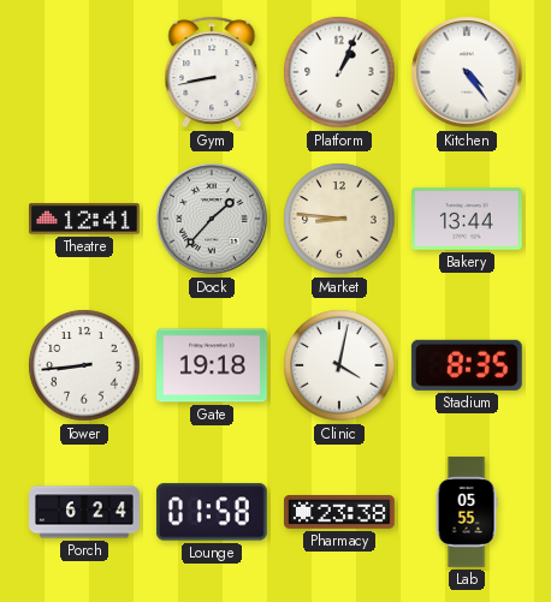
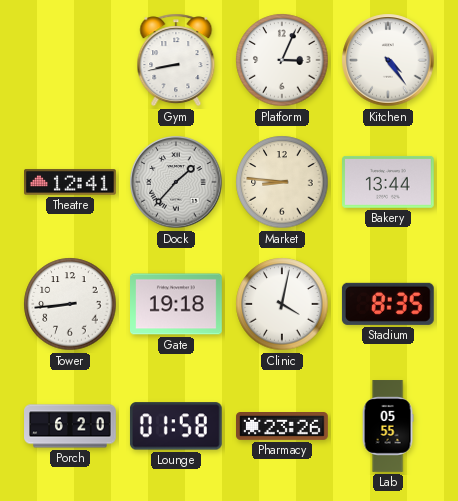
Platform: 1:04 -> 3:04 (282, 60)
Porch: 6:24 -> 6:20 (70, 426)
Pharmacy: 23:38 -> 23:26 (282, 427)
